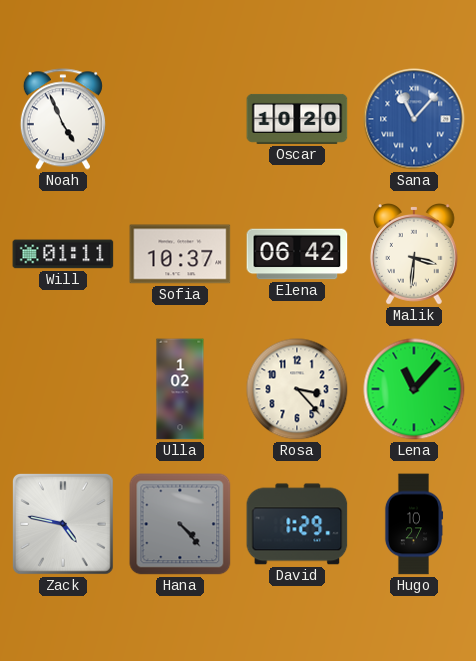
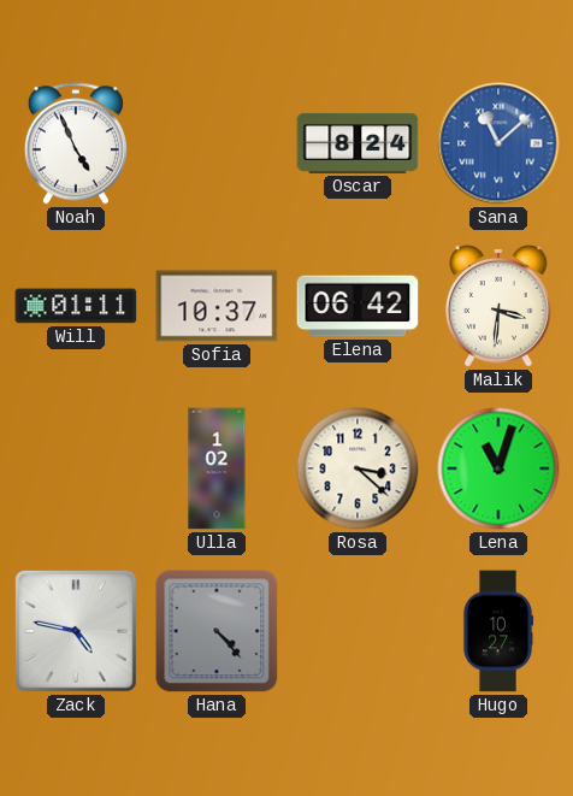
Oscar: 10:20 -> 8:24 (358, 143)
Sana: 11:07 -> 11:08 (498, 143)
Rosa: 3:23 -> 3:22 (358, 468)
Lena: 11:07 -> 11:03 (498, 468)
David: 1:29 -> none (297, 524)
